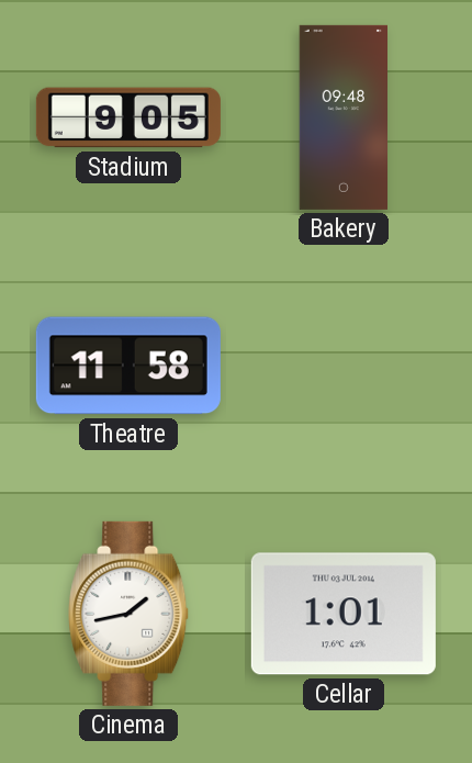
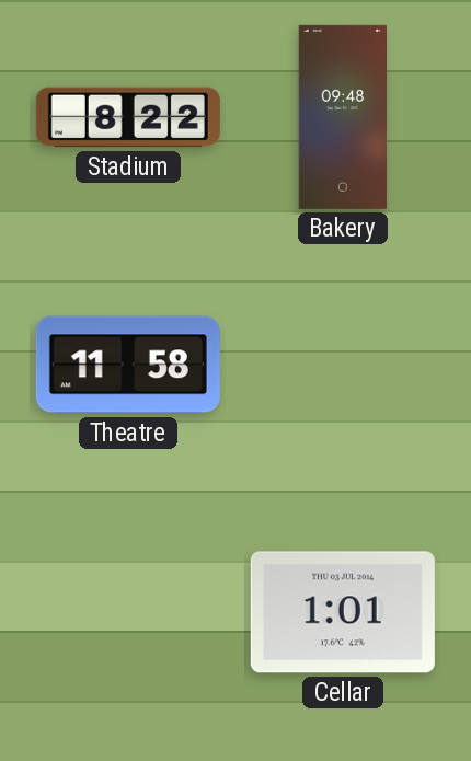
Stadium: 9:05 -> 8:22 (128, 117)
Cinema: 1:43 -> none (130, 614)
